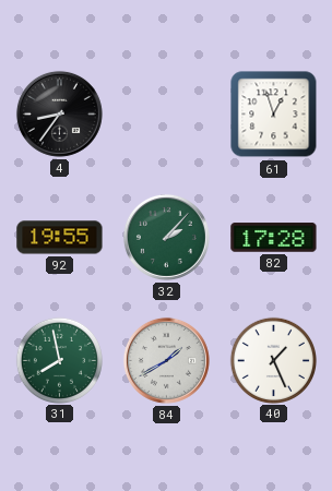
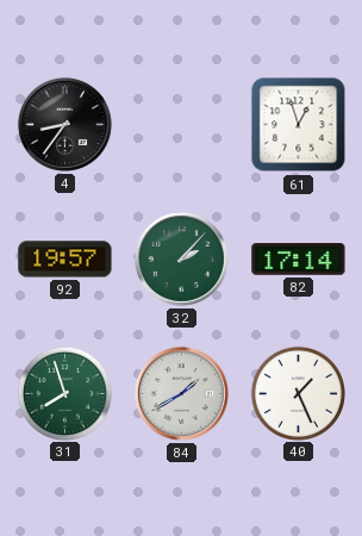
92: 19:55 -> 19:57 (65, 260)
82: 17:28 -> 17:14 (299, 260)
31: 7:58 -> 7:57 (64, 393)
